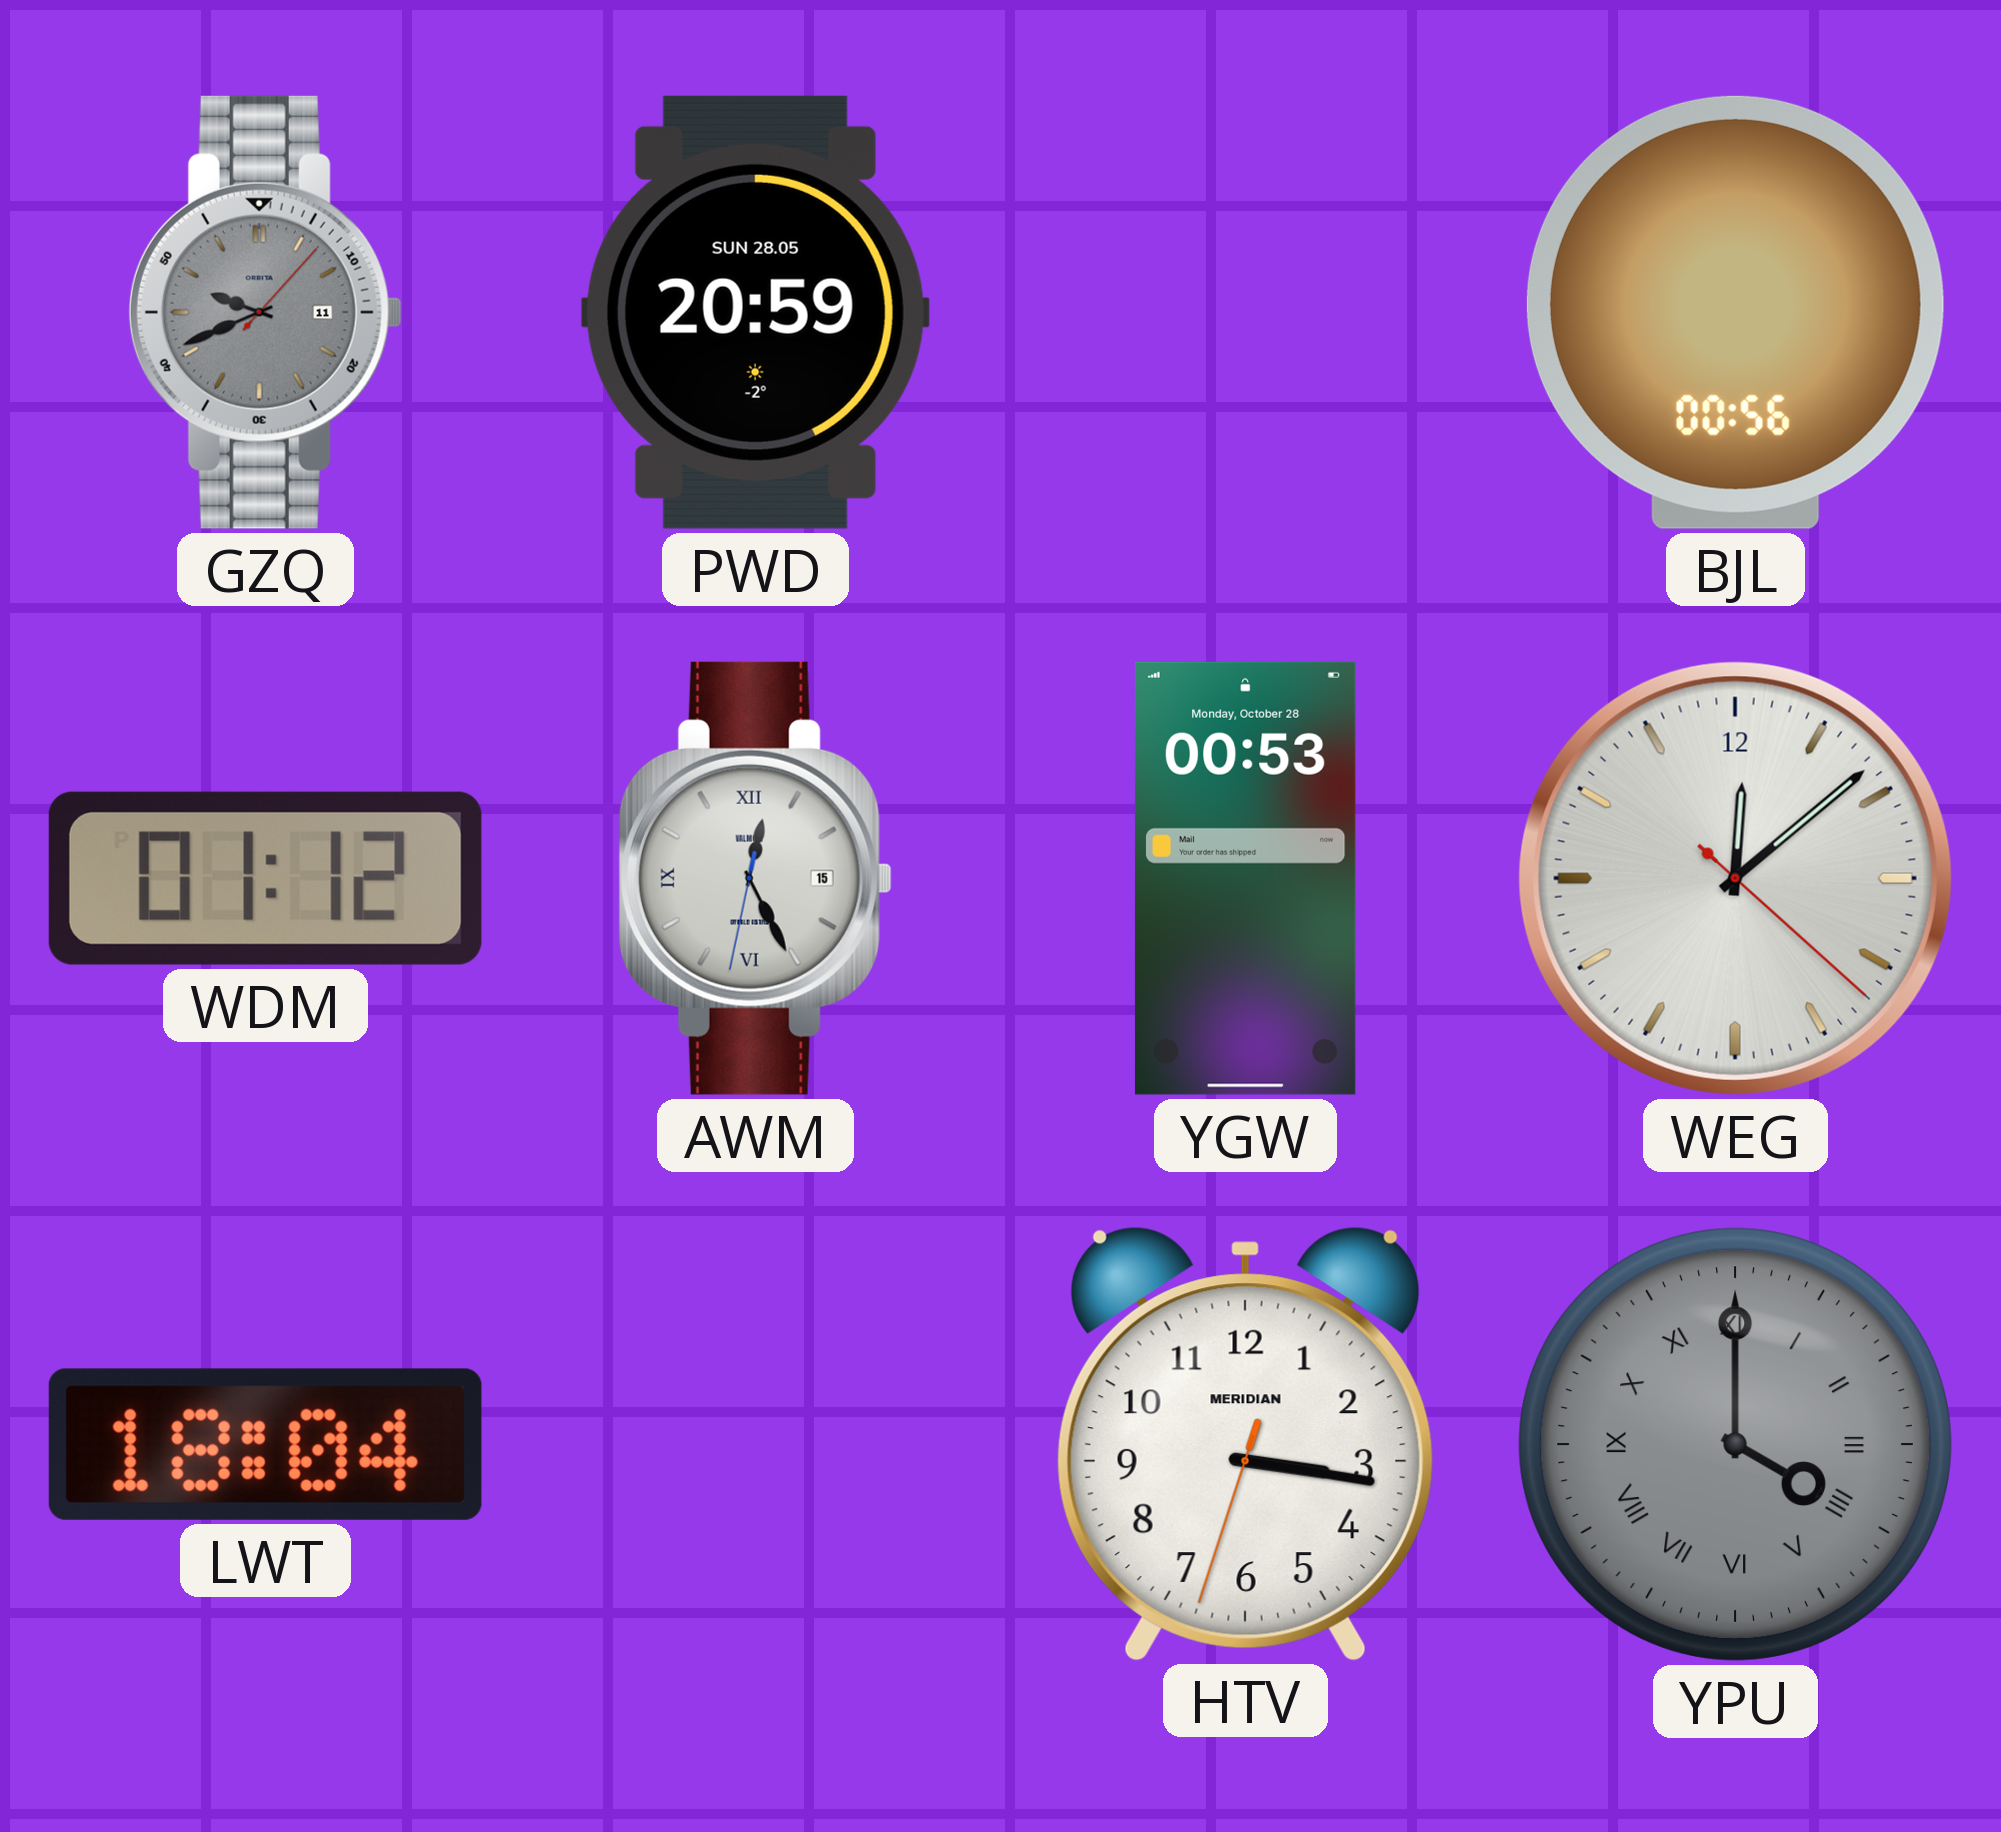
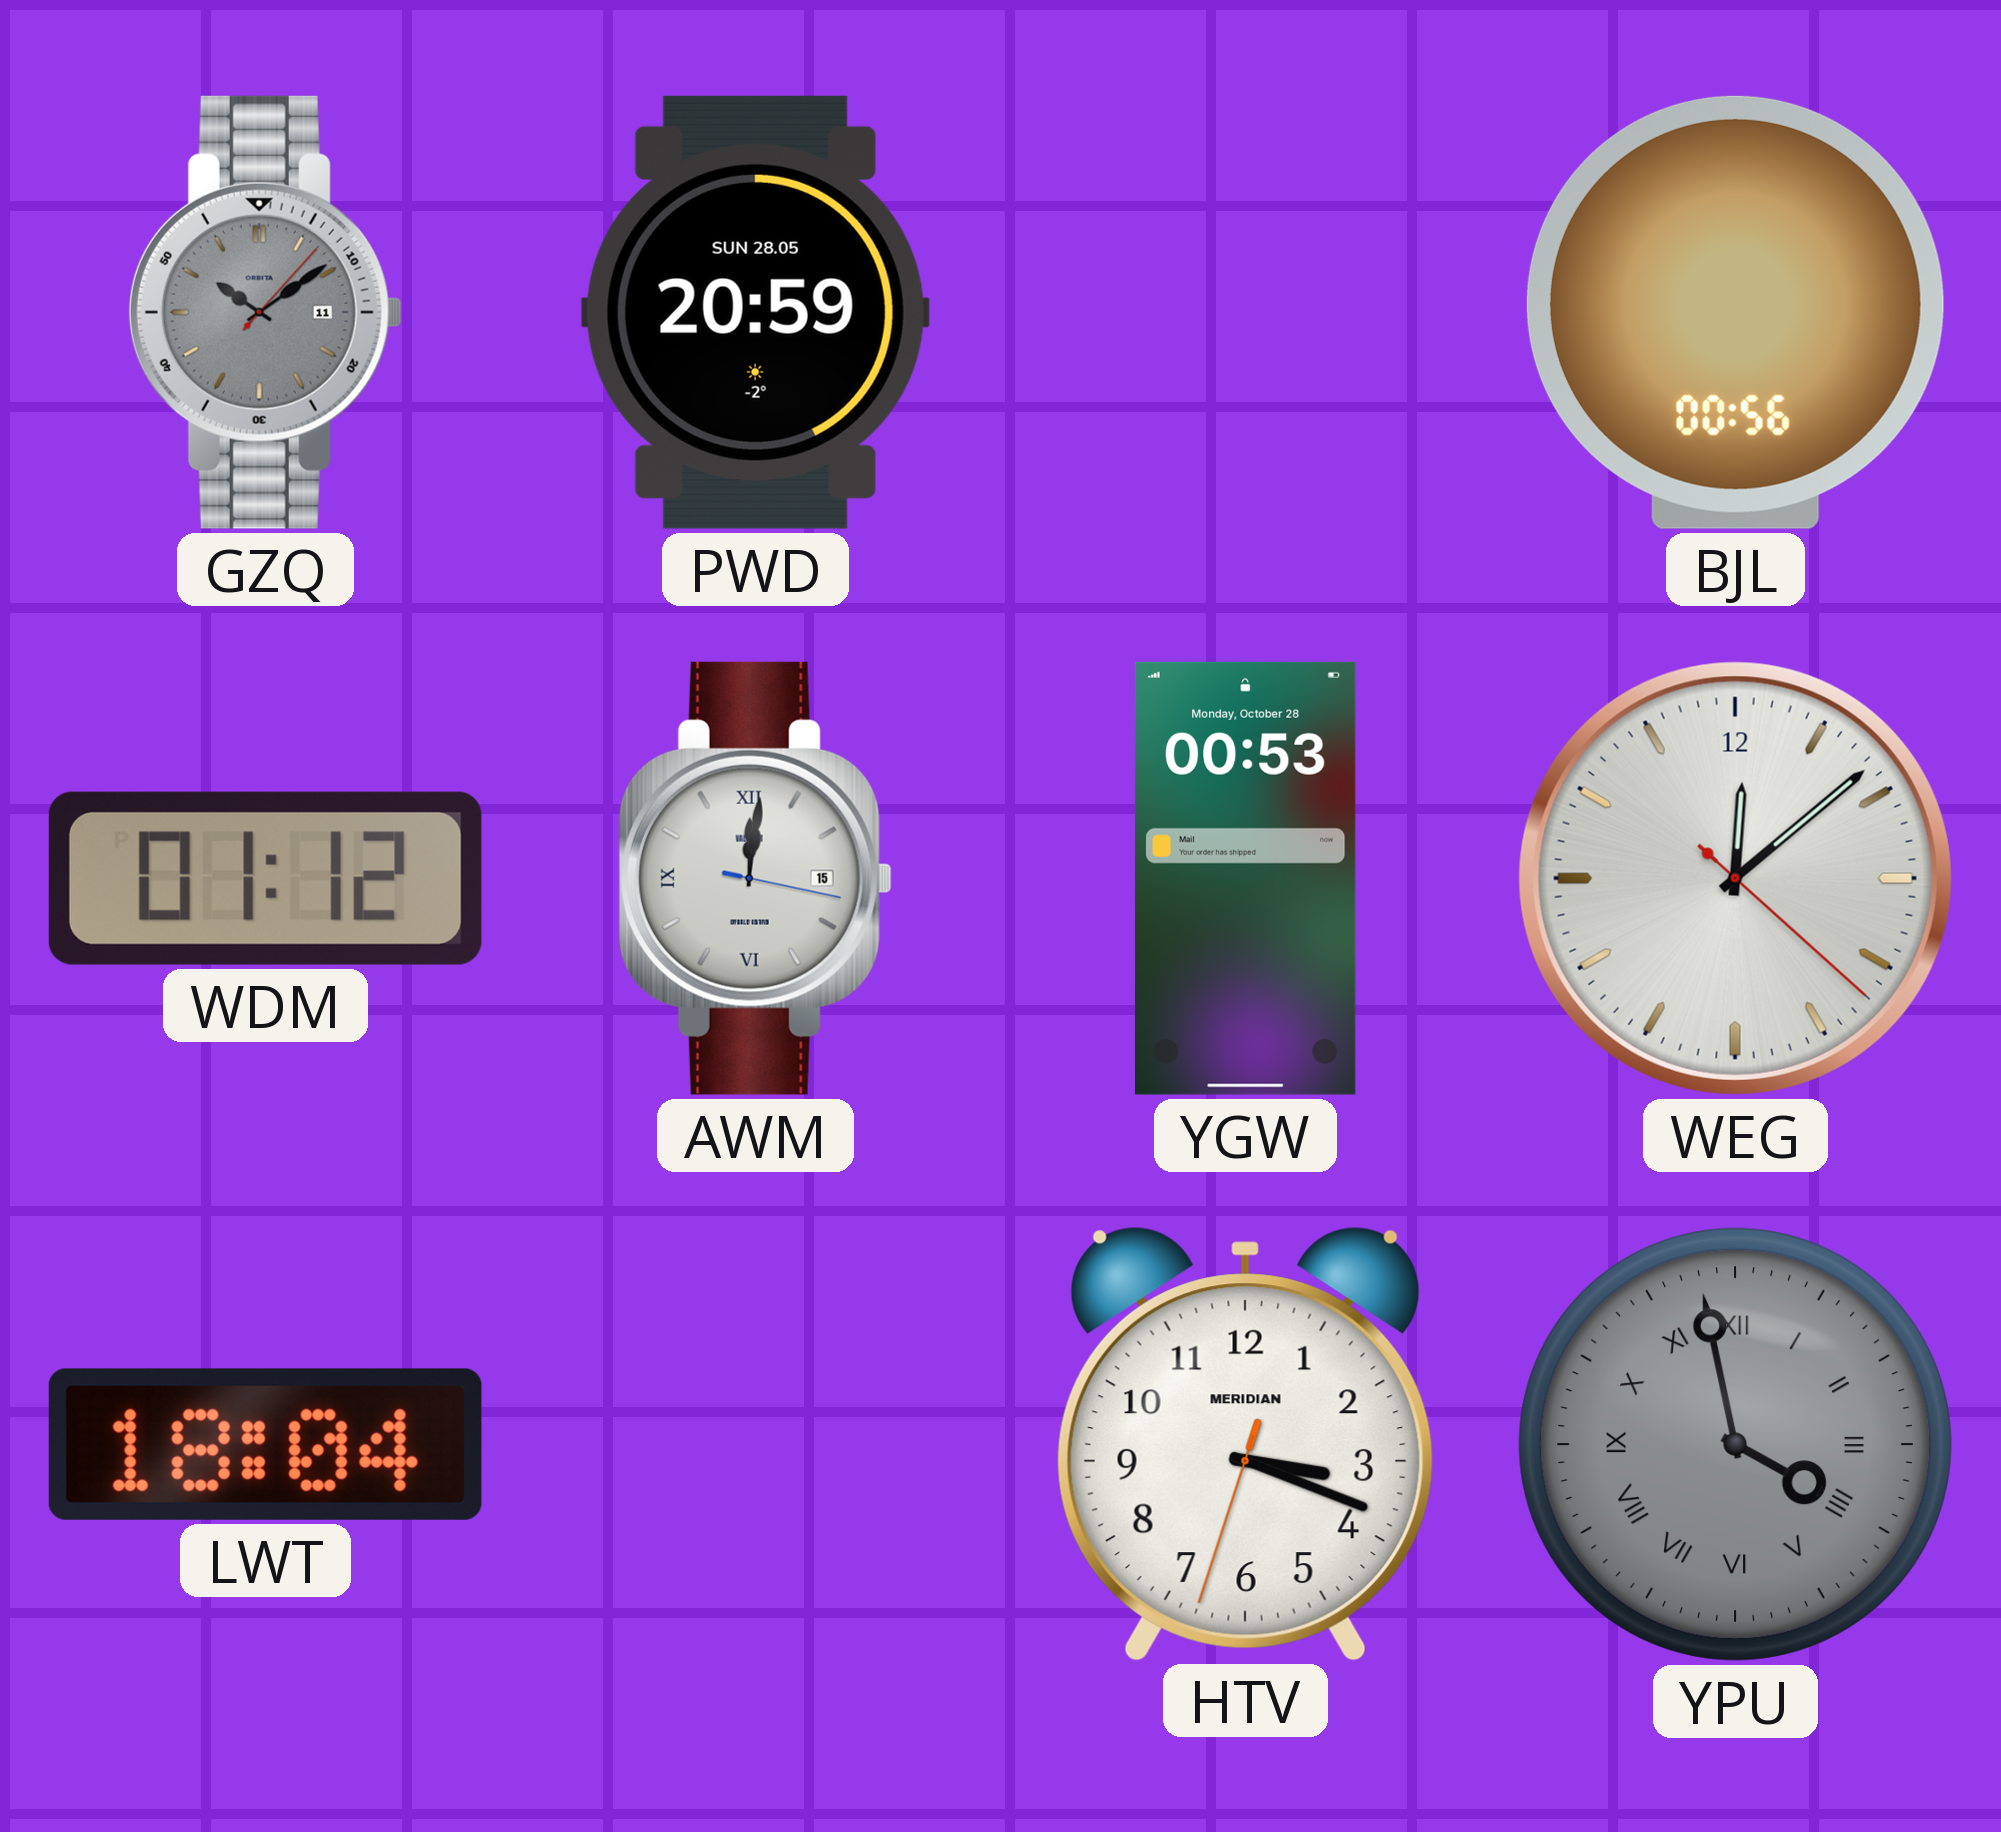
GZQ: 9:41 -> 10:09 (265, 312)
AWM: 12:25 -> 12:01 (755, 878)
HTV: 3:16 -> 3:18 (1245, 1444)
YPU: 4:00 -> 3:58 (1735, 1444)
